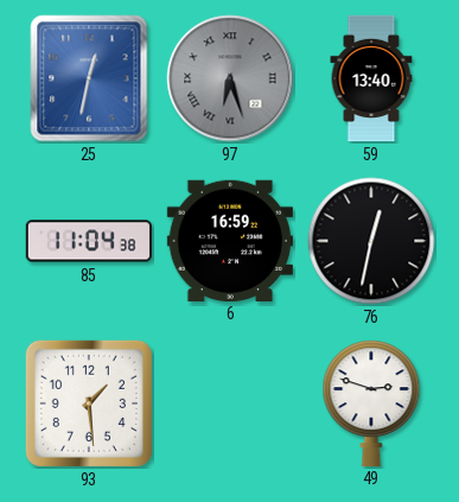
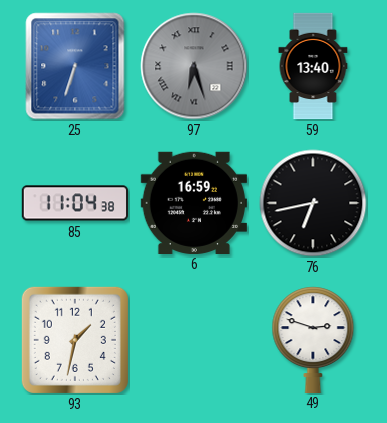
25: 12:32 -> 6:33 (75, 66)
76: 12:32 -> 6:43 (313, 203)
93: 1:29 -> 1:32 (75, 340)
